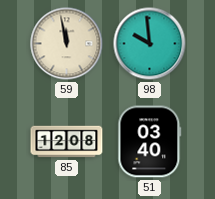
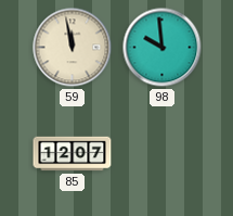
85: 12:08 -> 12:07 (73, 154)
51: 03:40 -> none (150, 142)
